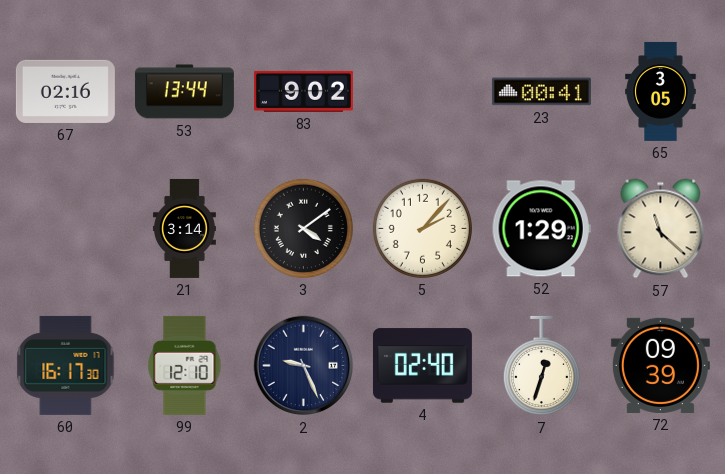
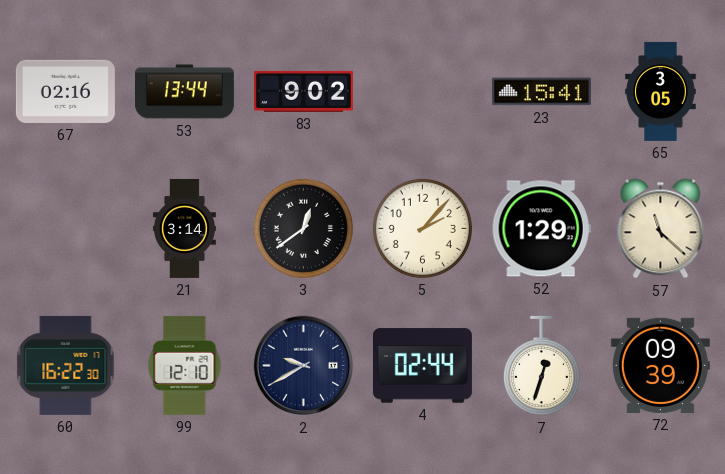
23: 00:41 -> 15:41 (541, 92)
3: 4:09 -> 12:39 (303, 228)
60: 16:17 -> 16:22 (66, 365)
2: 9:26 -> 9:40 (304, 366)
4: 02:40 -> 02:44 (422, 366)
